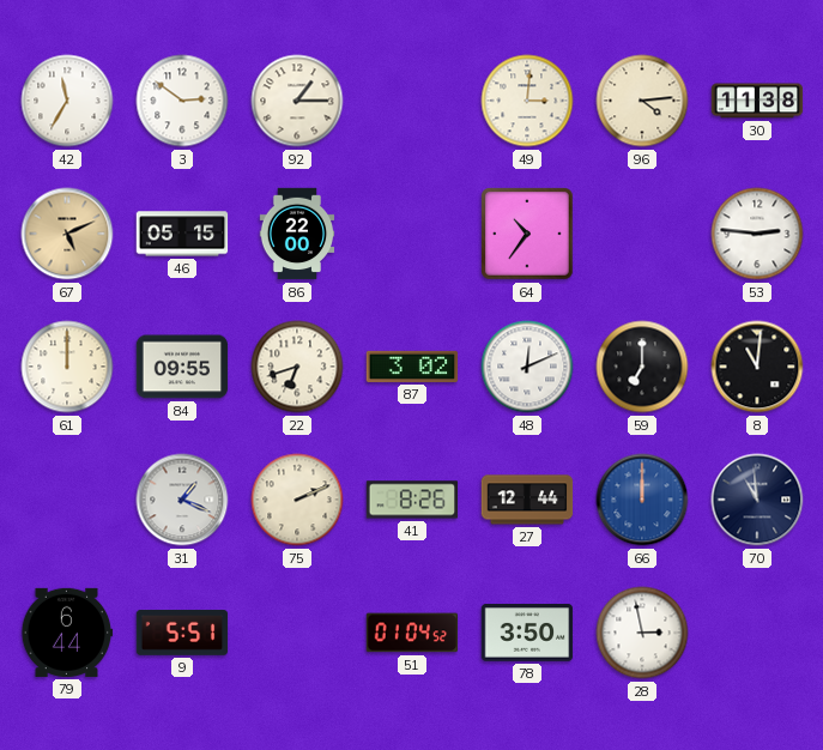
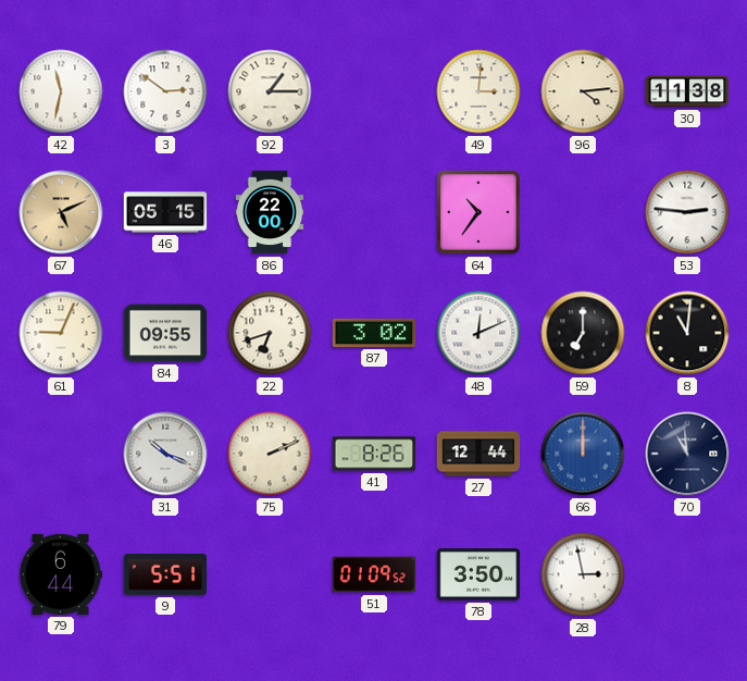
42: 11:35 -> 11:32 (61, 91)
61: 12:00 -> 9:04 (61, 333)
31: 1:19 -> 10:19 (165, 454)
51: 01:04 -> 01:09 (374, 574)
